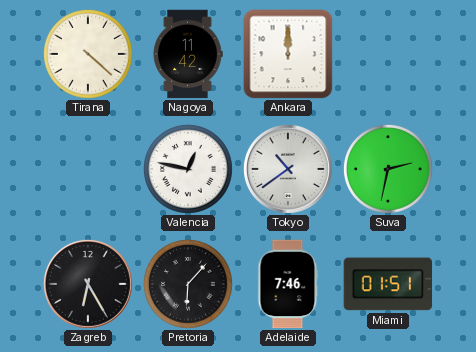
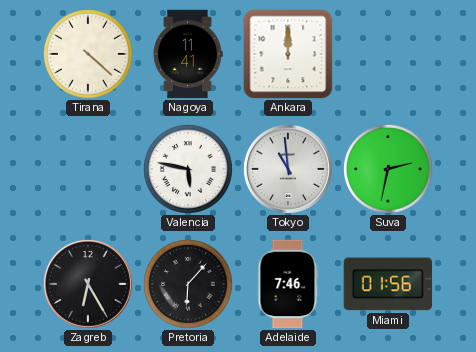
Nagoya: 11:42 -> 11:41 (188, 54)
Valencia: 12:47 -> 5:47 (188, 169)
Tokyo: 10:39 -> 10:59 (289, 170)
Miami: 01:51 -> 01:56 (388, 284)
